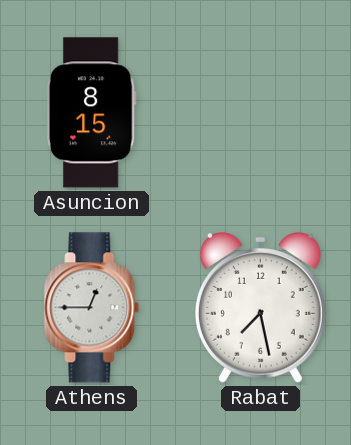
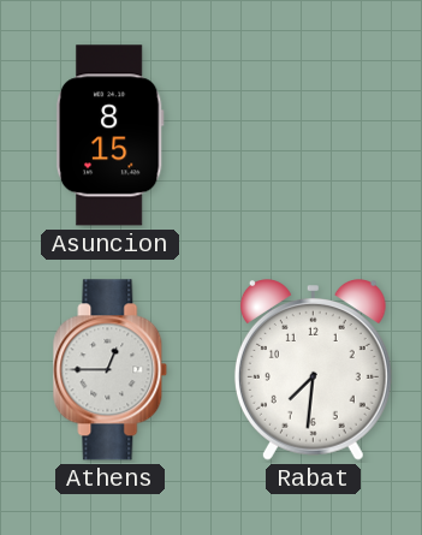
Rabat: 7:28 -> 7:31 (313, 370)
